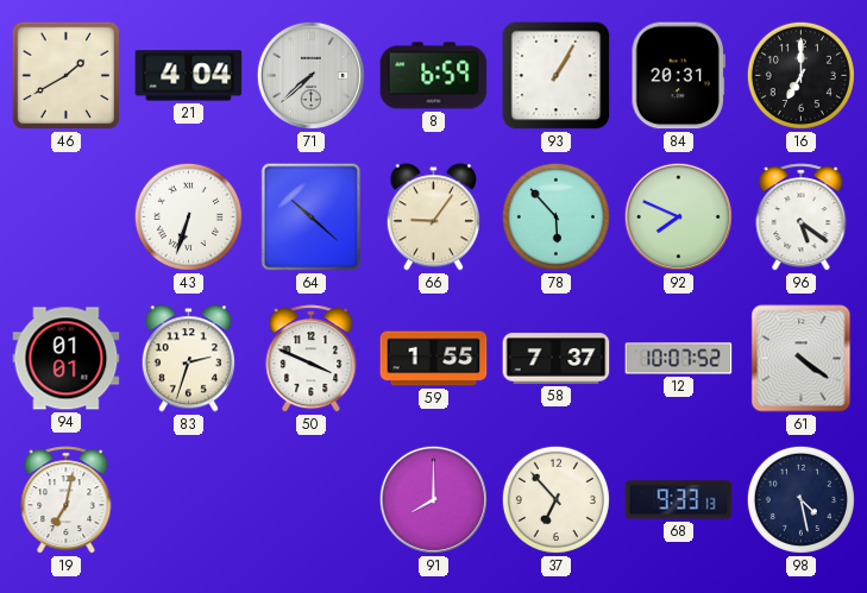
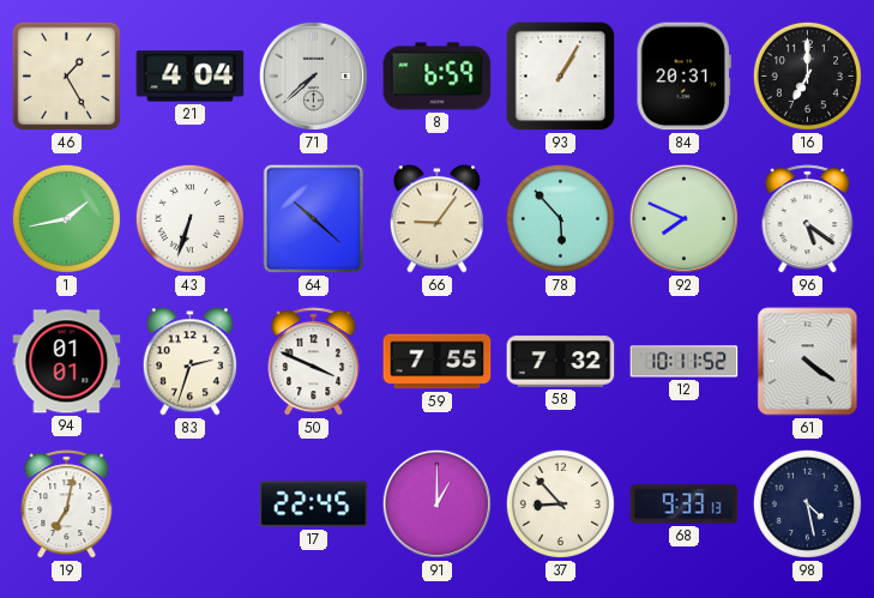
46: 1:40 -> 1:25 (67, 77)
1: none -> 1:43 (66, 218)
59: 1:55 -> 7:55 (438, 362)
58: 7:37 -> 7:32 (561, 362)
12: 10:07 -> 10:11 (685, 362)
17: none -> 22:45 (314, 505)
91: 8:00 -> 1:00 (436, 503)
37: 6:53 -> 8:53 (560, 503)
